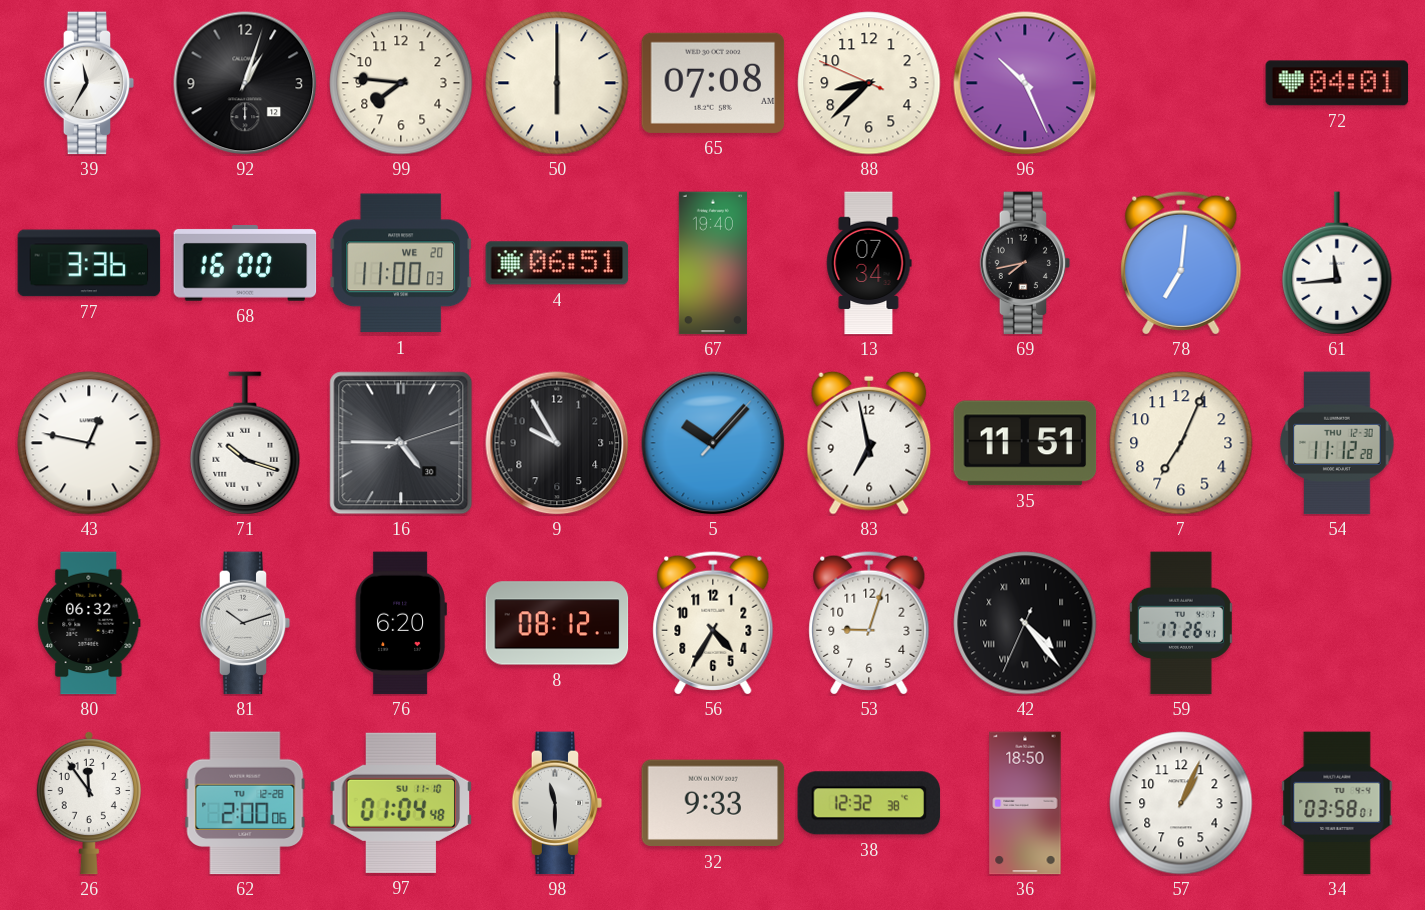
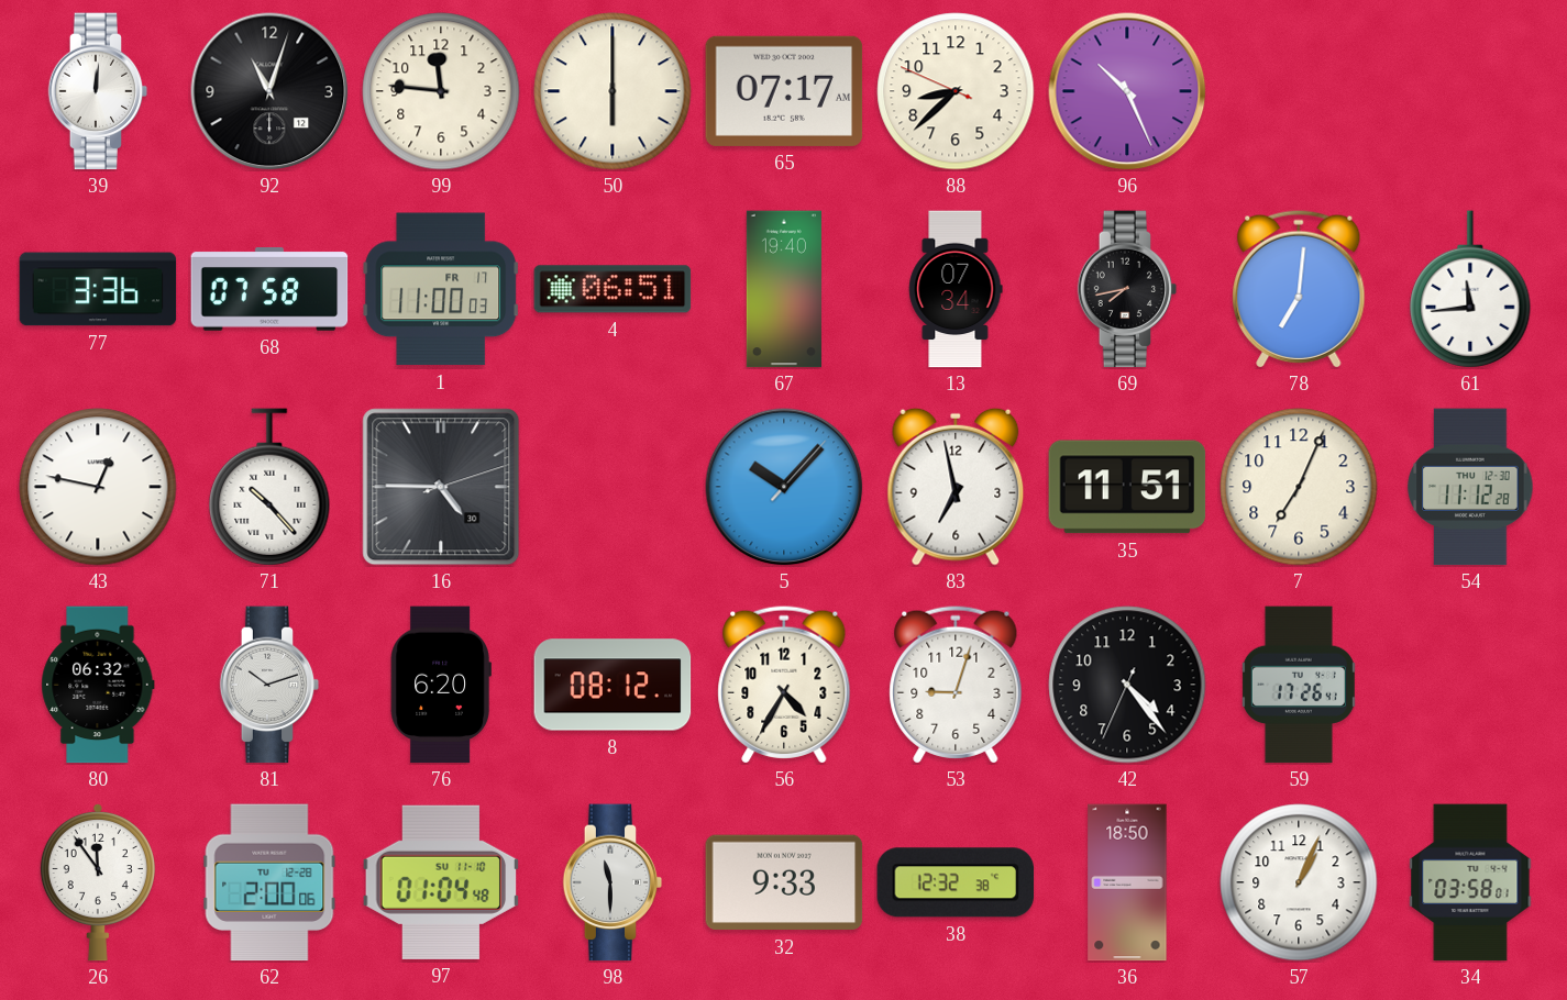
39: 11:35 -> 12:01 (98, 91)
92: 1:03 -> 11:03 (269, 91)
99: 7:46 -> 11:46 (441, 91)
65: 07:08 -> 07:17 (784, 91)
72: 04:01 -> none (1337, 83)
68: 16:00 -> 07:58 (269, 290)
1 date: WE 20 -> FR 17 (441, 289)
71: 10:18 -> 10:23 (269, 487)
9: 9:55 -> none (557, 443)
42 numerals: Roman -> Arabic (1127, 685)
